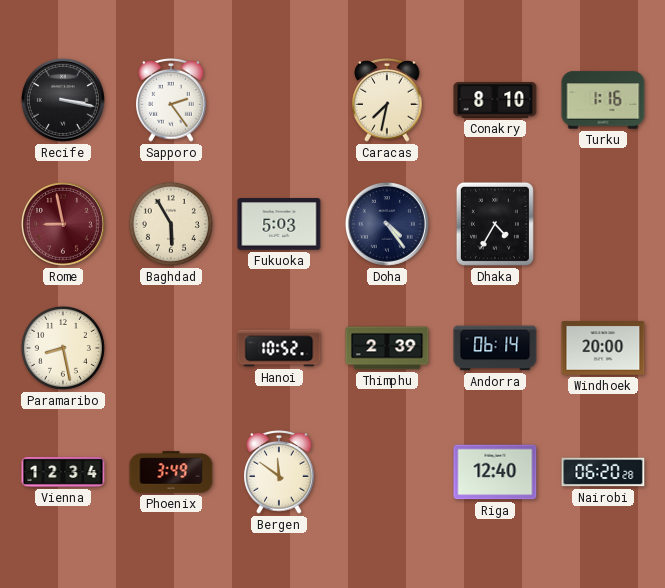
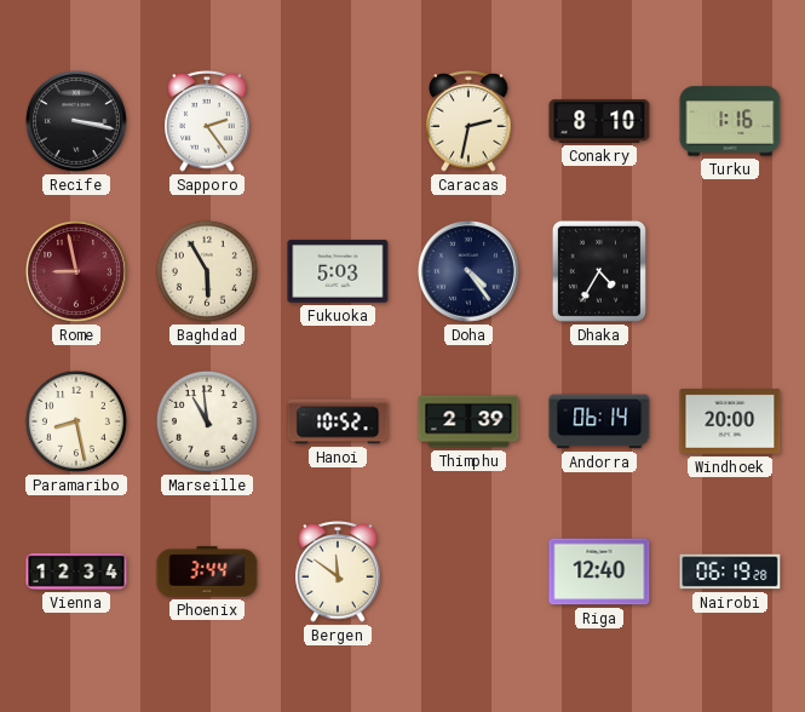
Caracas: 7:32 -> 2:32 (468, 122)
Marseille: none -> 10:59 (207, 421)
Phoenix: 3:49 -> 3:44 (207, 572)
Nairobi: 06:20 -> 06:19 (730, 572)
